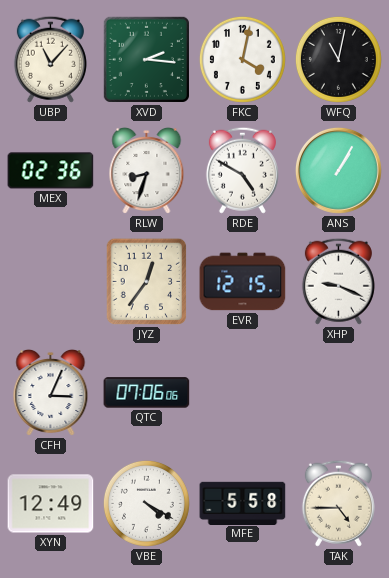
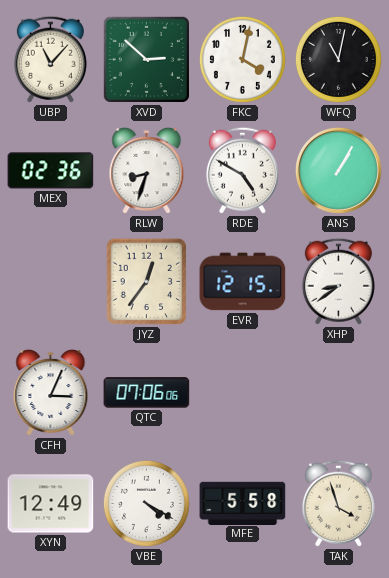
XVD: 2:16 -> 2:52 (146, 59)
XHP: 9:19 -> 8:39 (338, 281)
TAK: 4:45 -> 3:57 (338, 503)
